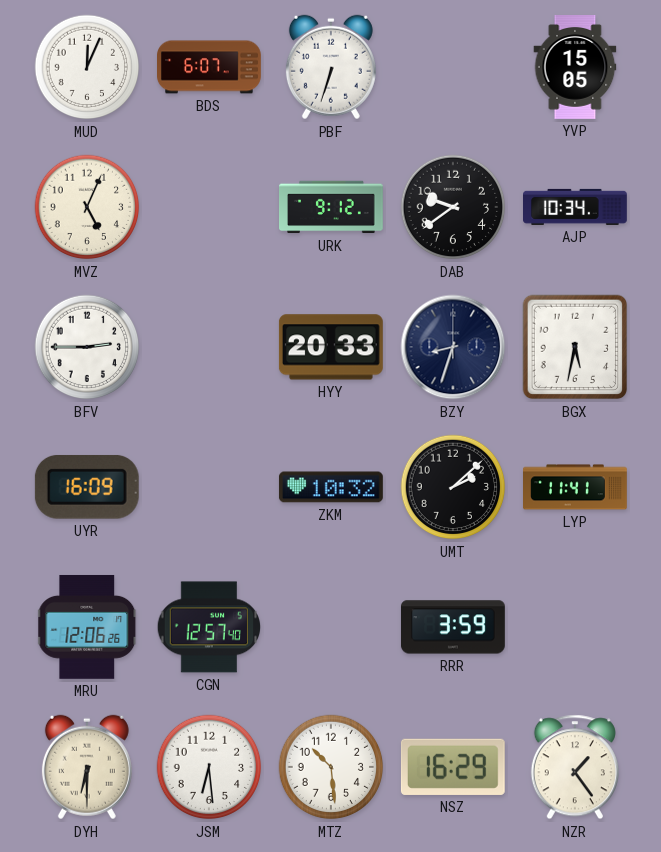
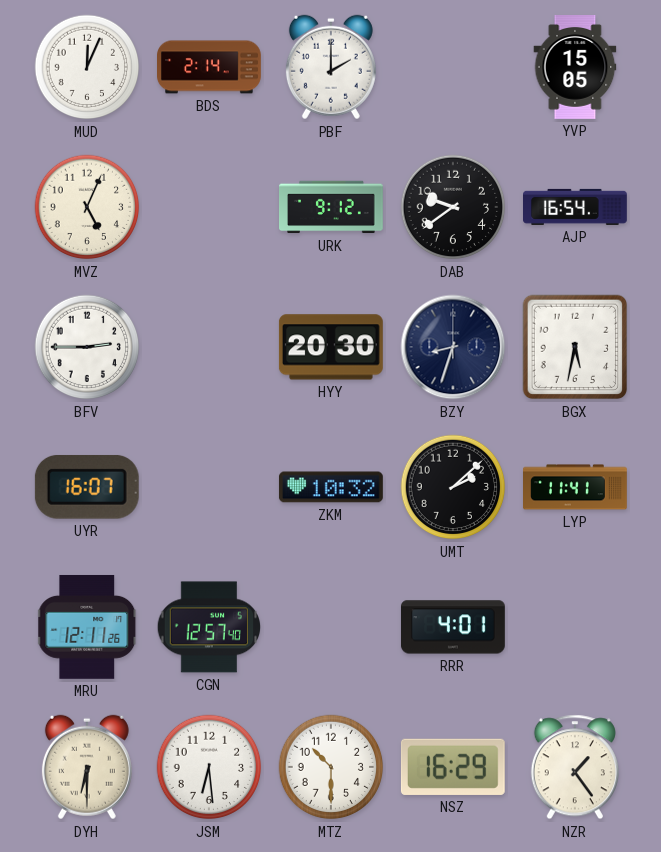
BDS: 6:07 -> 2:14 (210, 67)
PBF: 6:33 -> 2:00 (331, 67)
AJP: 10:34 -> 16:54 (576, 207)
HYY: 20:33 -> 20:30 (331, 347)
UYR: 16:09 -> 16:07 (87, 487)
MRU: 12:06 -> 12:11 (88, 627)
RRR: 3:59 -> 4:01 (453, 627)
MTZ: 10:29 -> 10:30 (331, 767)
